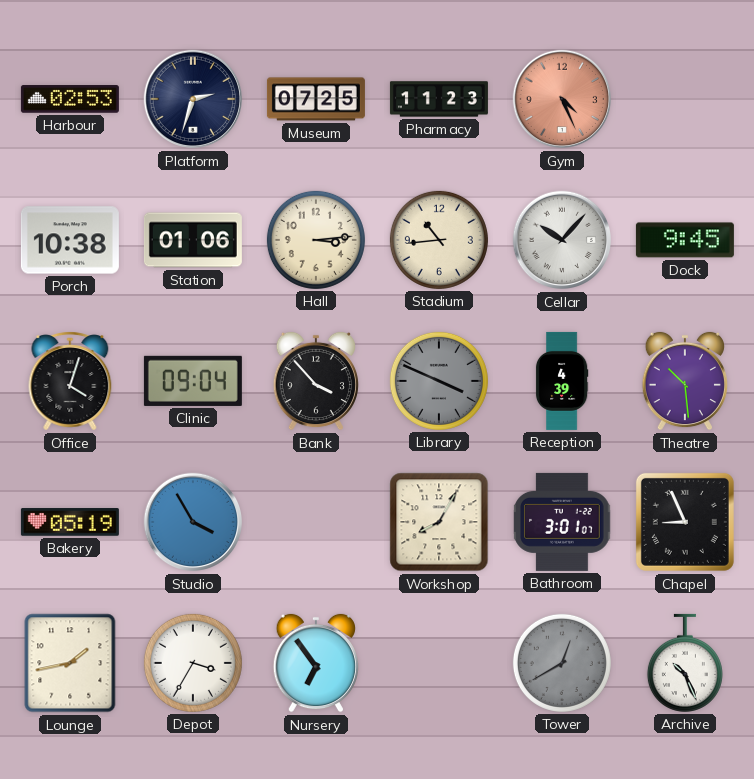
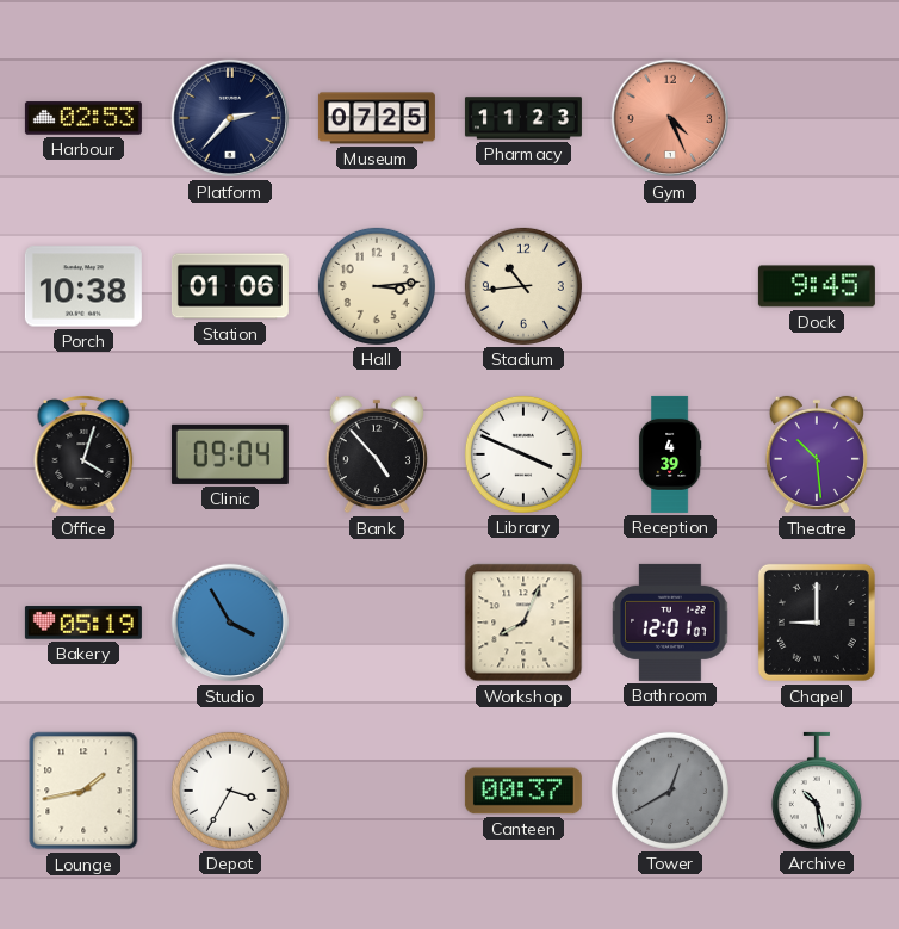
Platform: 2:33 -> 2:37 (230, 118)
Cellar: 10:07 -> none (562, 240)
Bank: 3:53 -> 4:53 (377, 454)
Library dial: grey -> white (523, 454)
Workshop: 8:05 -> 8:04 (523, 623)
Bathroom: 3:01 -> 12:01 (670, 623)
Chapel: 8:56 -> 9:00 (817, 623)
Nursery: 6:54 -> none (316, 663)
Canteen: none -> 00:37 (523, 791)
Archive: 10:26 -> 10:28 (817, 791)
